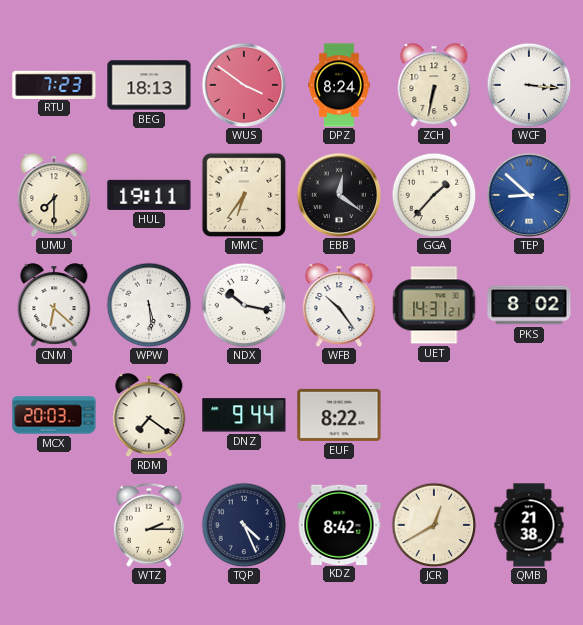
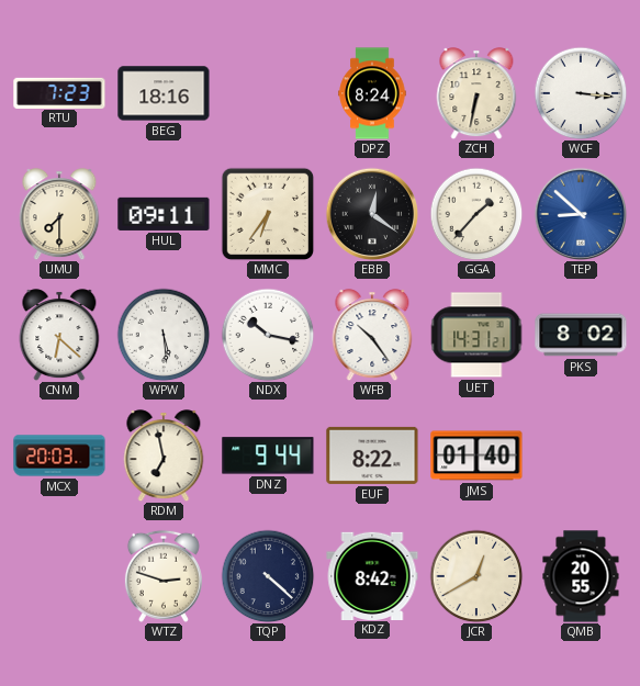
BEG: 18:13 -> 18:16 (164, 93)
WUS: 3:51 -> none (244, 85)
HUL: 19:11 -> 09:11 (164, 214)
RDM: 7:21 -> 6:58 (164, 456)
JMS: none -> 01:40 (476, 456)
WTZ: 2:15 -> 2:48 (164, 576)
TQP: 4:26 -> 4:22 (268, 576)
QMB: 21:38 -> 20:55 (581, 576)
